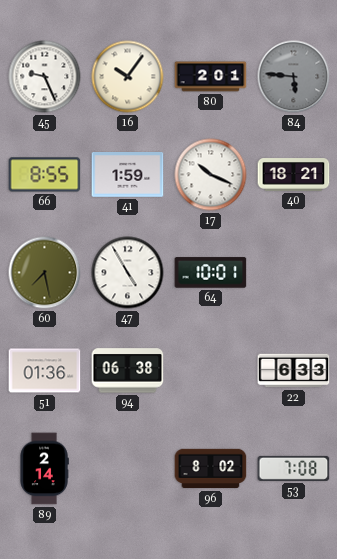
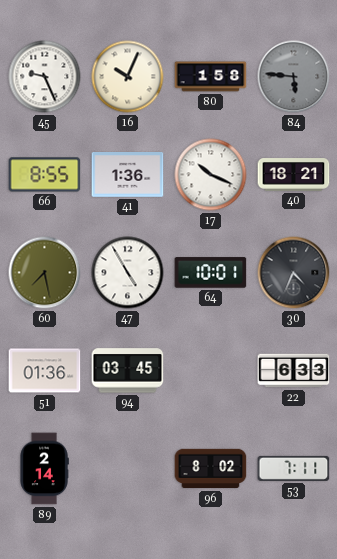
16: 10:06 -> 10:04 (128, 77)
80: 2:01 -> 1:58 (211, 77)
41: 1:59 -> 1:36 (128, 175)
30: none -> 4:34 (294, 273)
94: 06:38 -> 03:45 (128, 371)
53: 7:08 -> 7:11 (294, 468)
